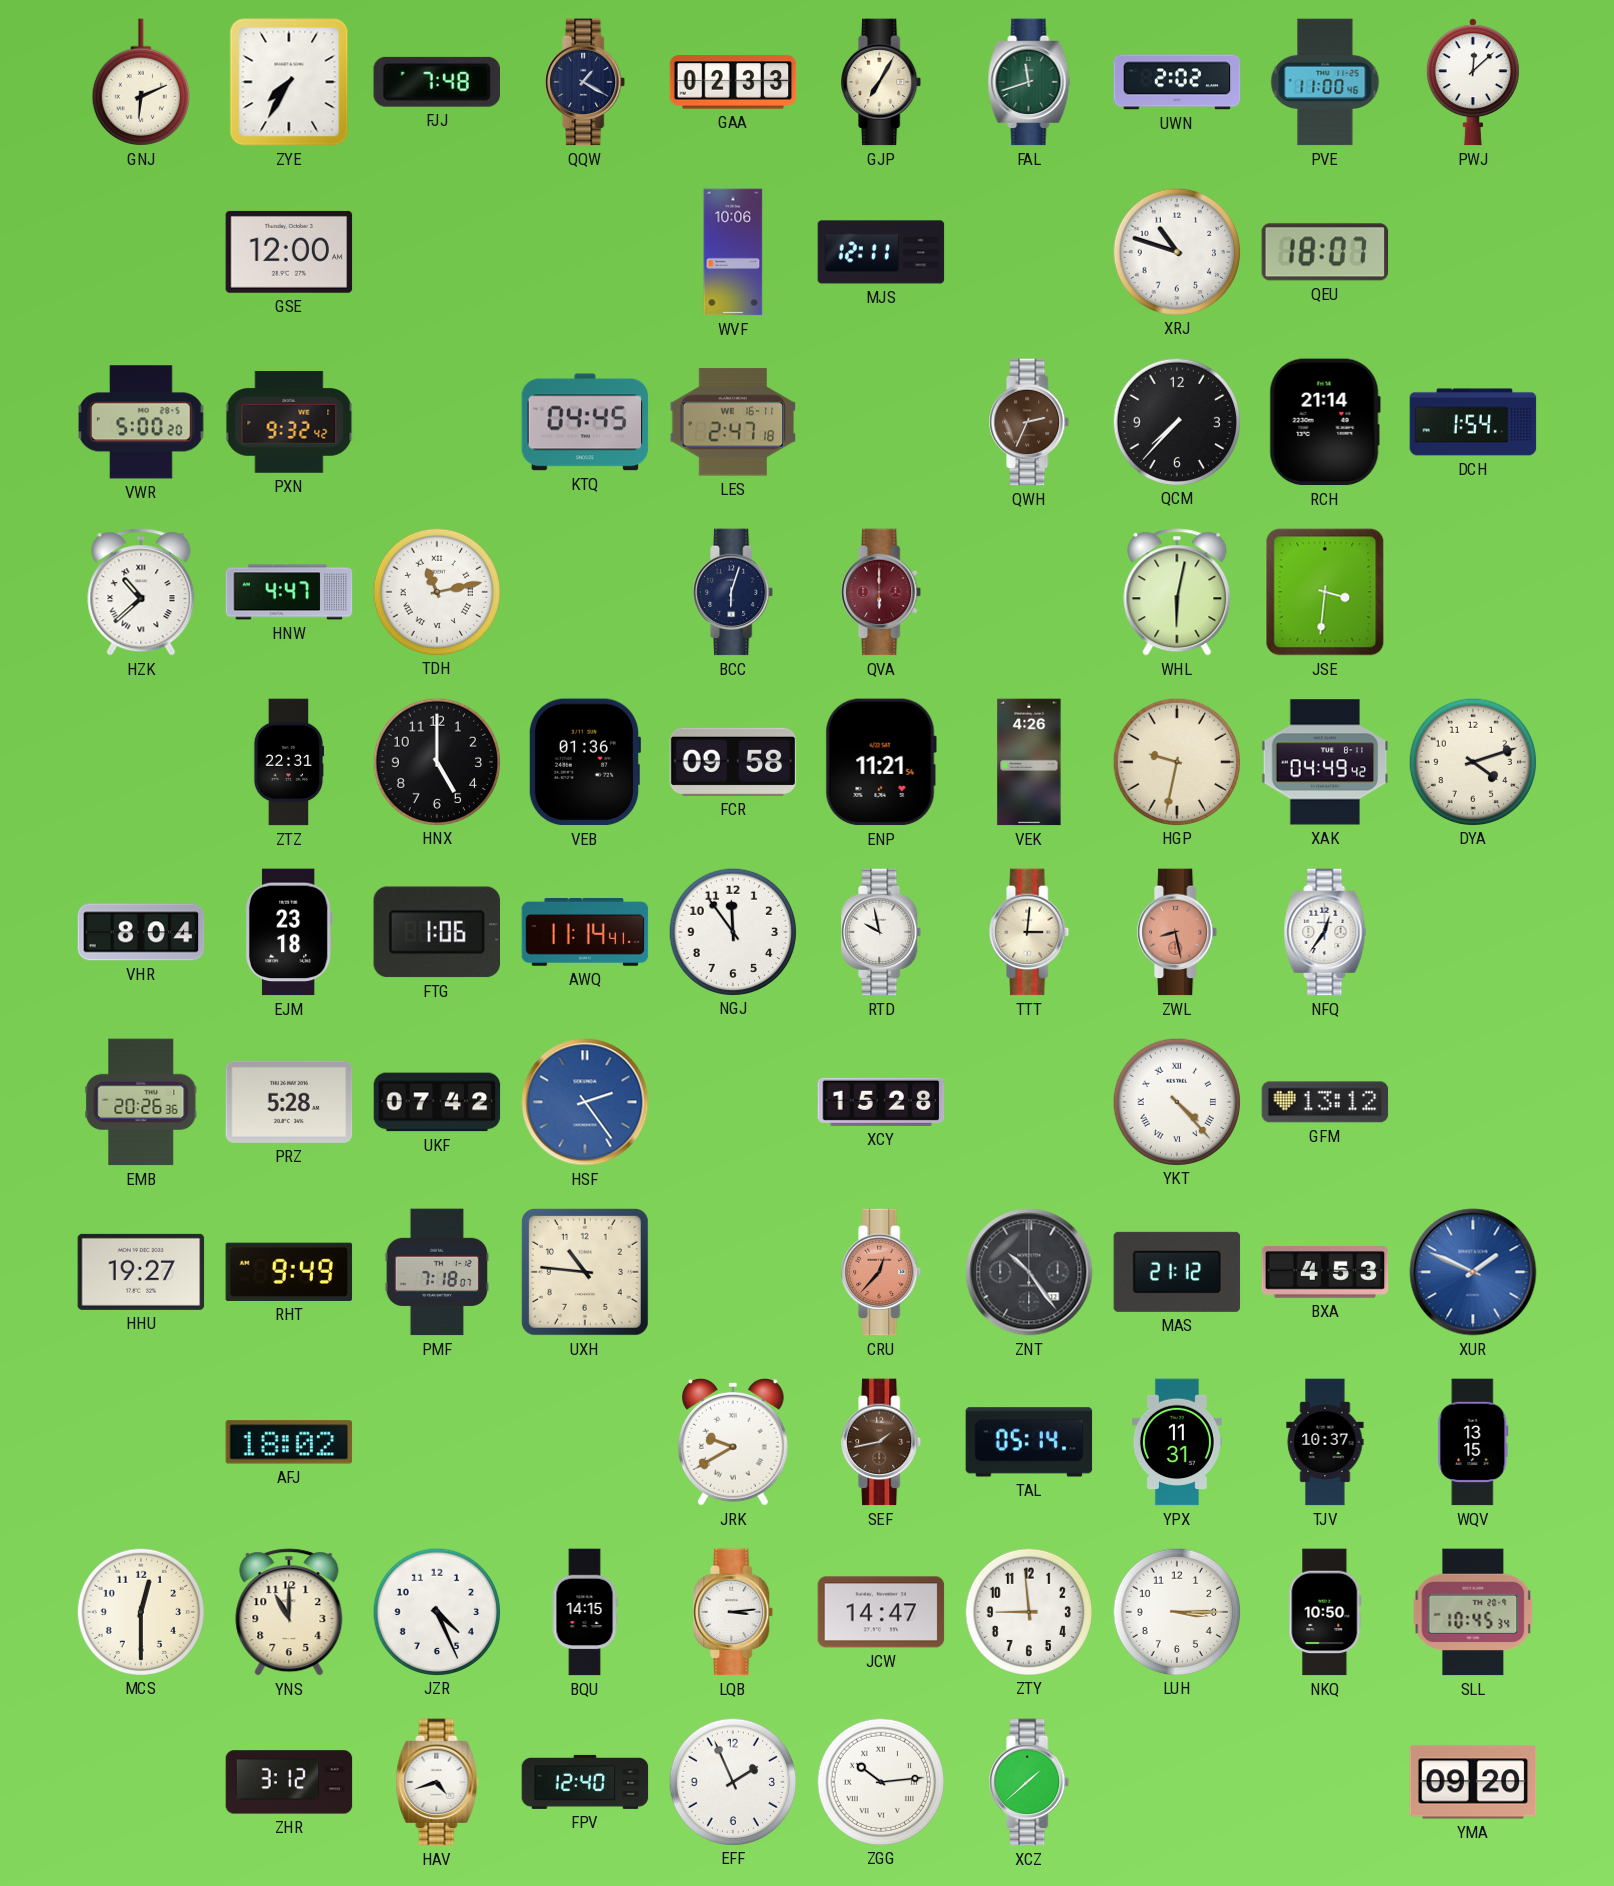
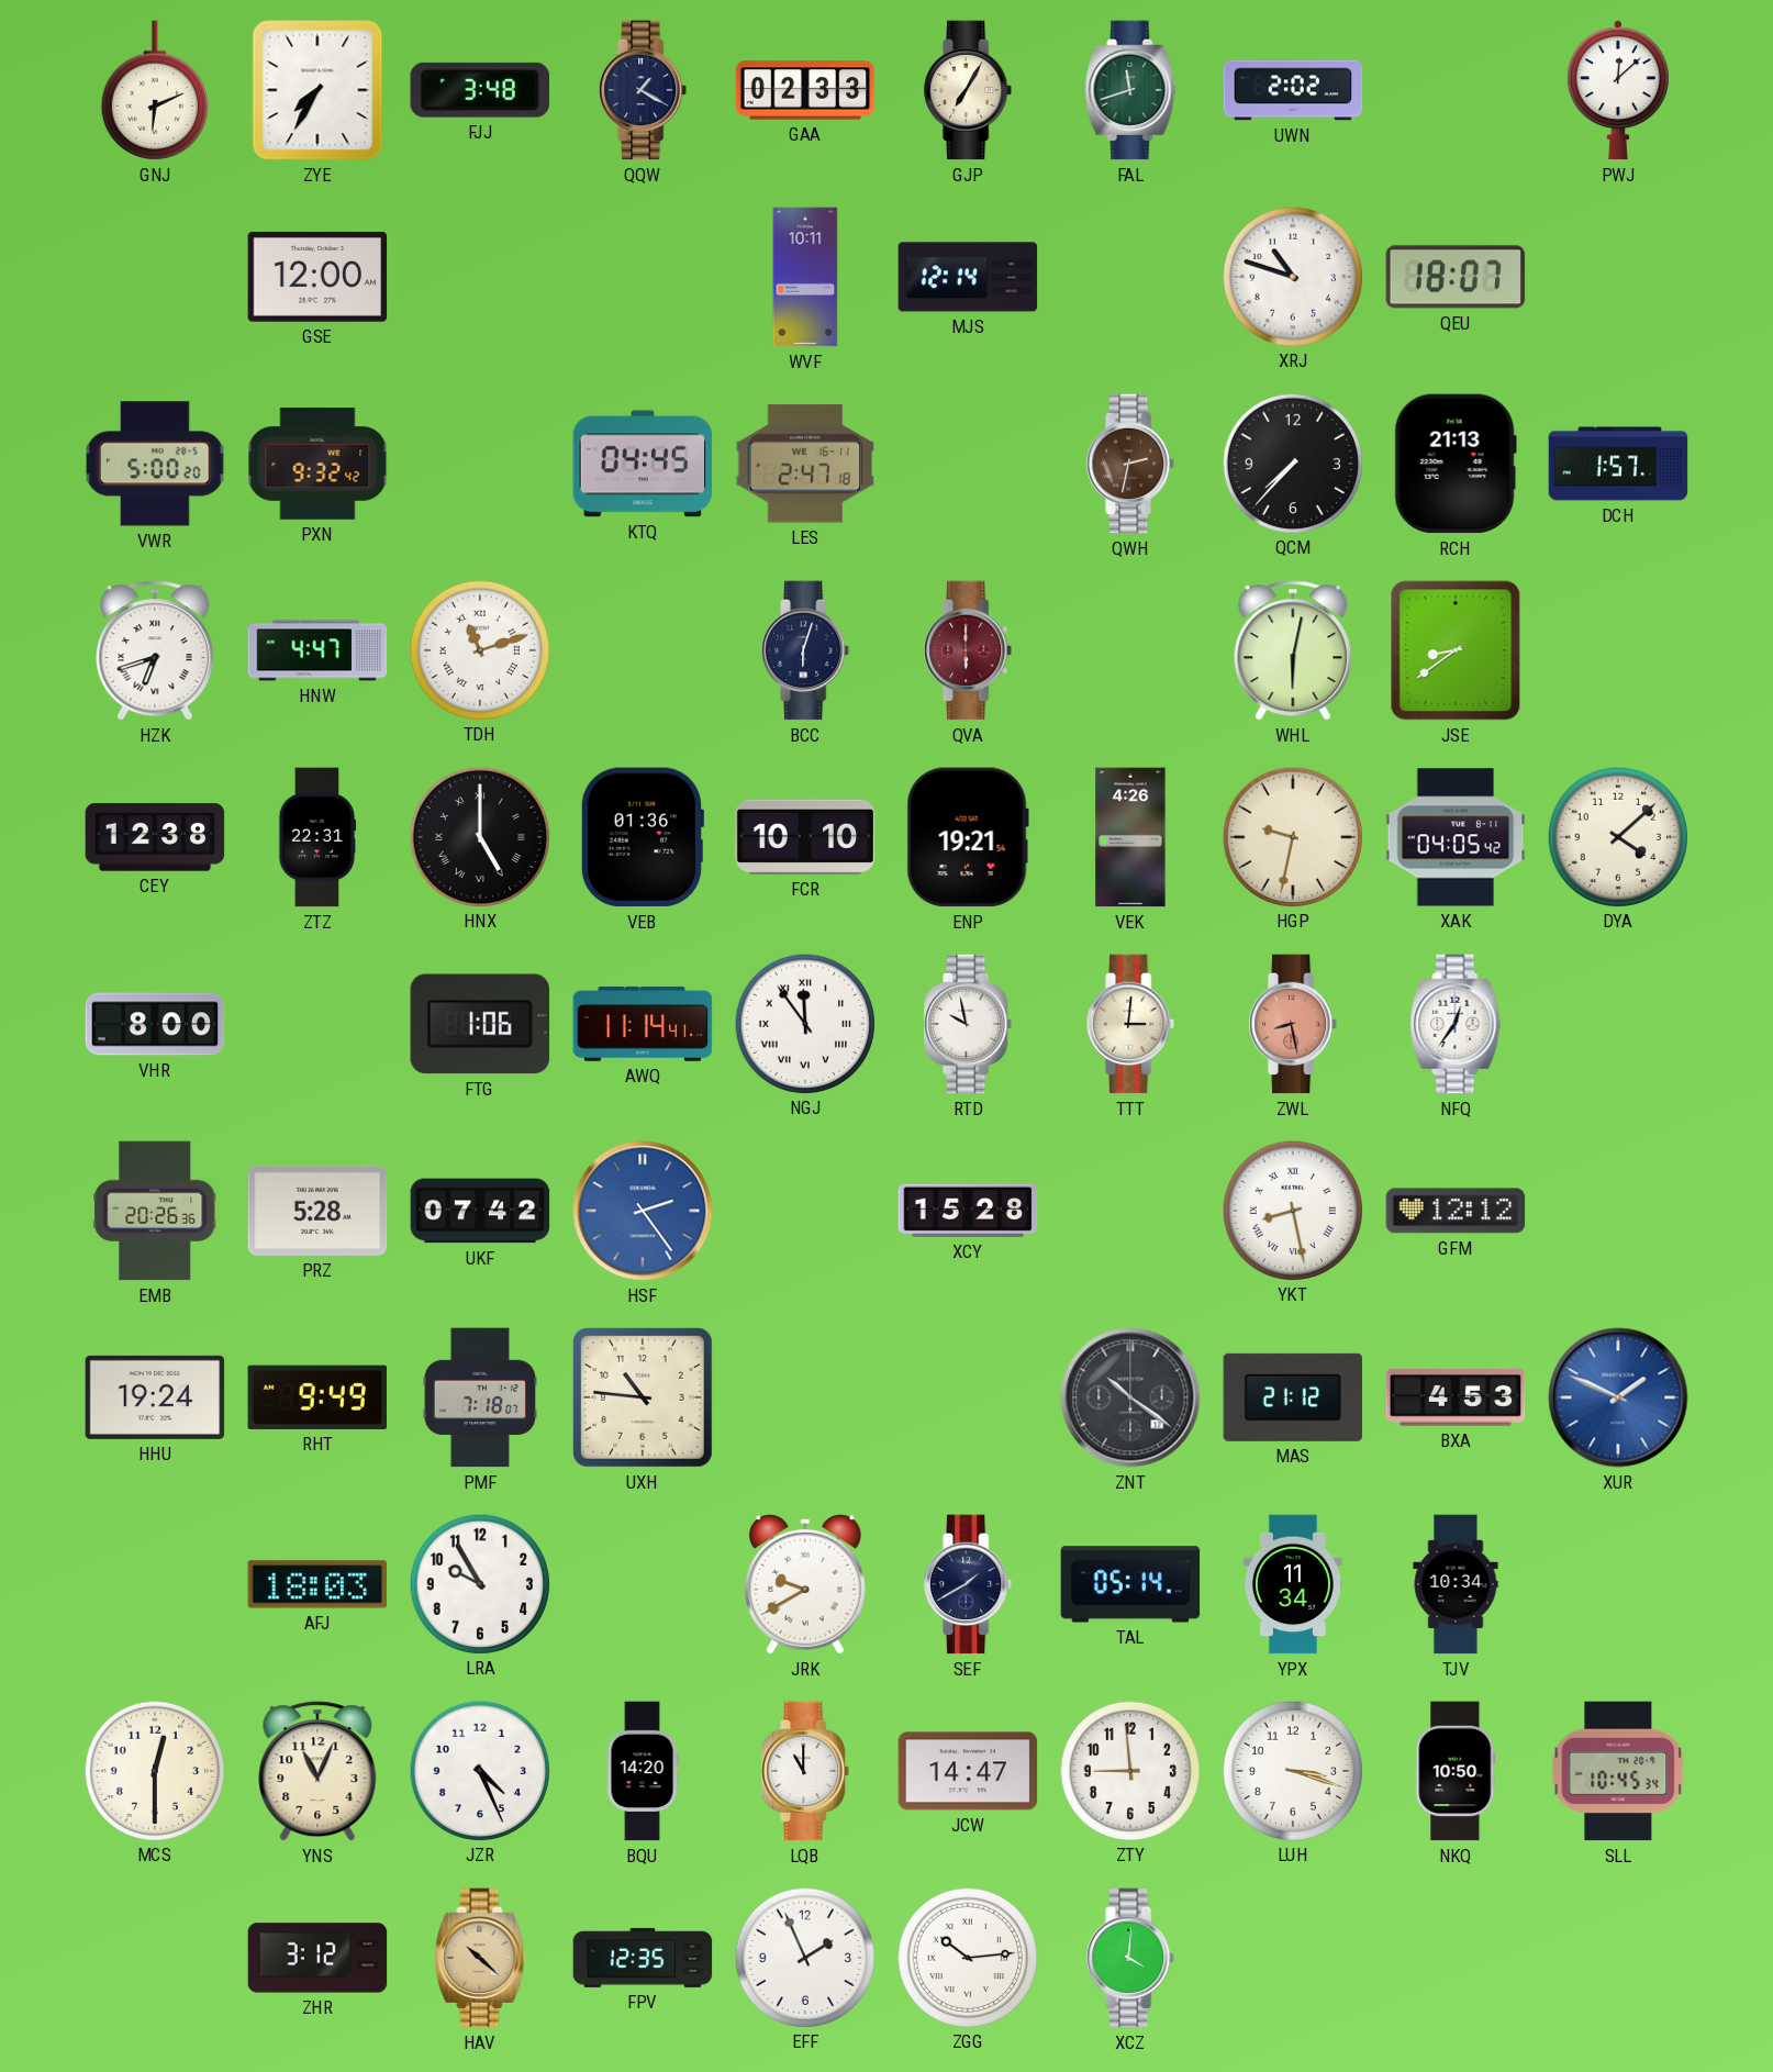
FJJ: 7:48 -> 3:48 (480, 90)
PVE: 11:00 -> none (1325, 82)
WVF: 10:06 -> 10:11 (805, 277)
MJS: 12:11 -> 12:14 (968, 277)
QWH: 2:34 -> 2:32 (1131, 464)
RCH: 21:14 -> 21:13 (1456, 464)
DCH: 1:54 -> 1:57 (1618, 464)
HZK: 10:38 -> 6:42 (155, 650)
TDH: 11:13 -> 11:12 (479, 649)
JSE: 3:31 -> 8:39 (1456, 650)
CEY: none -> 12:38 (155, 837)
HNX numerals: Arabic -> Roman (479, 836)
FCR: 09:58 -> 10:10 (805, 837)
ENP: 11:21 -> 19:21 (968, 837)
XAK: 04:49 -> 04:05 (1456, 837)
DYA: 4:12 -> 4:08 (1617, 836)
VHR: 8:04 -> 8:00 (155, 1024)
EJM: 23:18 -> none (289, 932)
NGJ numerals: Arabic -> Roman (804, 1023)
YKT: 4:23 -> 8:28 (1292, 1210)
GFM: 13:12 -> 12:12 (1456, 1211)
HHU: 19:27 -> 19:24 (155, 1397)
CRU: 12:37 -> none (882, 1272)
ZNT: 10:24 -> 10:21 (1130, 1397)
AFJ: 18:02 -> 18:03 (317, 1584)
LRA: none -> 9:55 (479, 1583)
SEF: 1:43 -> 1:40 (969, 1584)
SEF dial: brown -> navy (969, 1584)
YPX: 11:31 -> 11:34 (1293, 1584)
TJV: 10:37 -> 10:34 (1456, 1584)
WQV: 13:15 -> none (1473, 1442)
YNS: 11:00 -> 11:04 (317, 1771)
BQU: 14:15 -> 14:20 (643, 1771)
LQB: 3:14 -> 11:00 (806, 1771)
LUH: 3:15 -> 3:18 (1292, 1770)
HAV: 4:42 -> 10:22 (480, 1958)
HAV dial: white -> champagne (480, 1958)
FPV: 12:40 -> 12:35 (643, 1958)
XCZ: 1:38 -> 4:01 (1131, 1958)
YMA: 09:20 -> none (1473, 1782)
